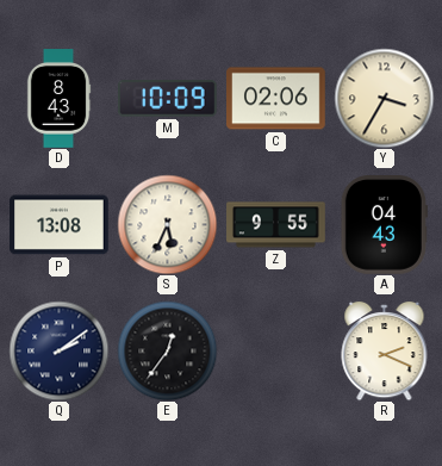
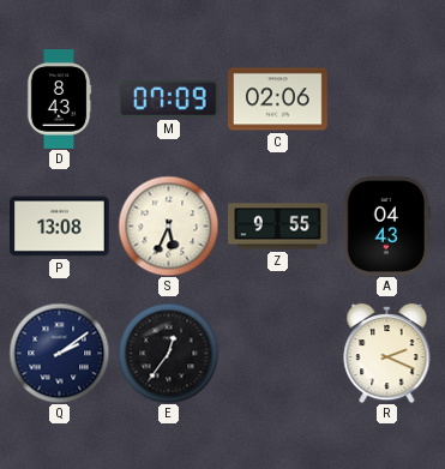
M: 10:09 -> 07:09 (168, 100)
Y: 3:35 -> none (384, 98)
